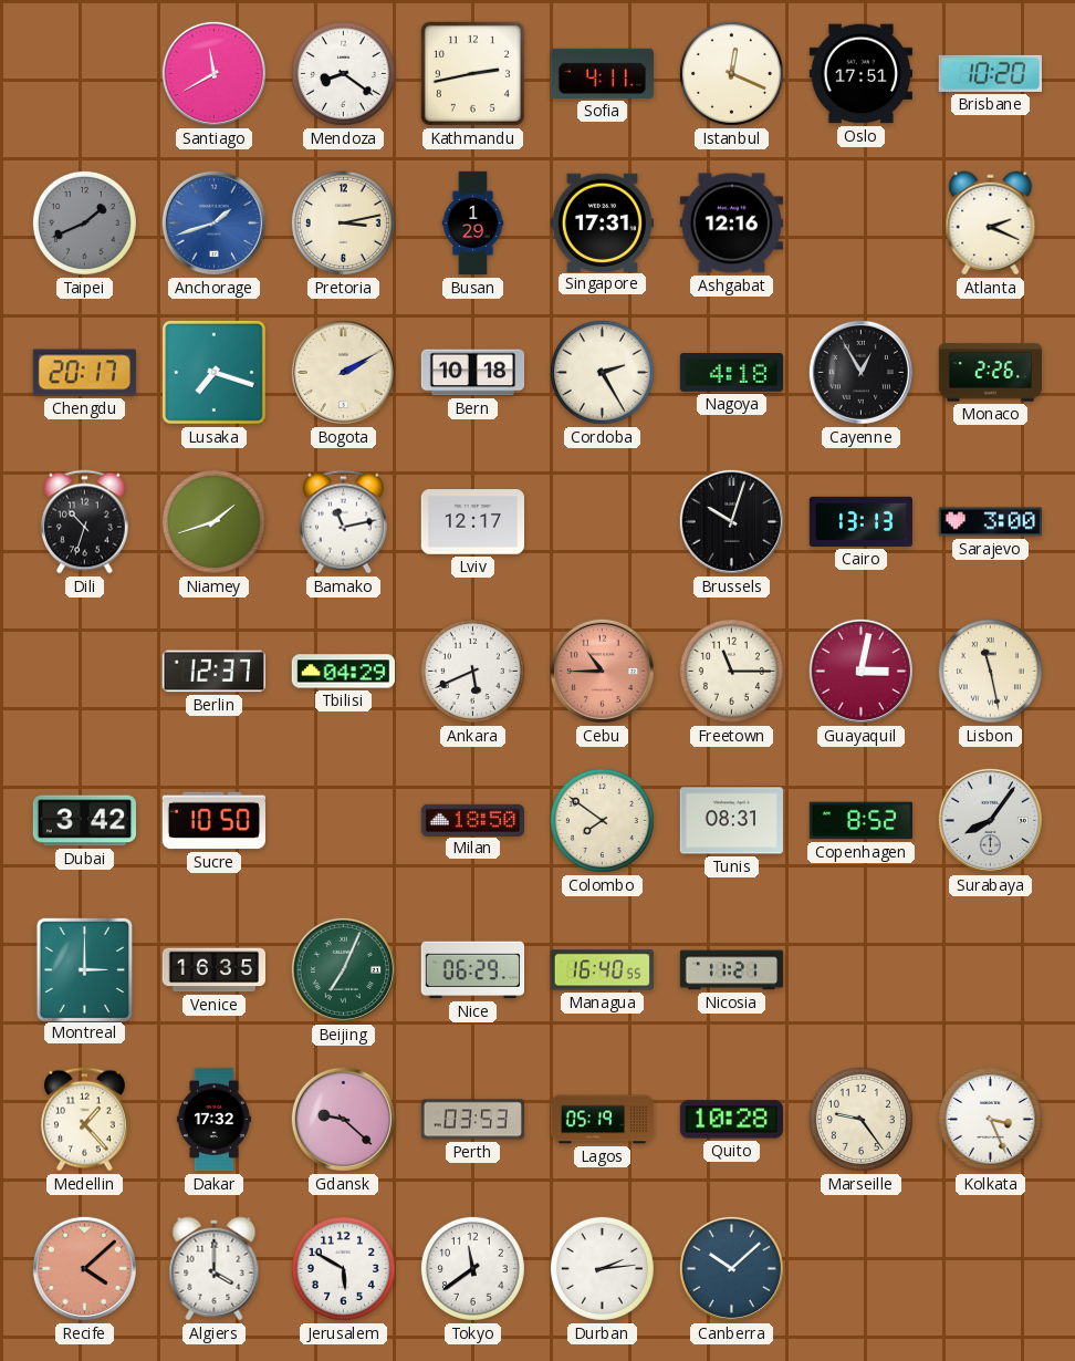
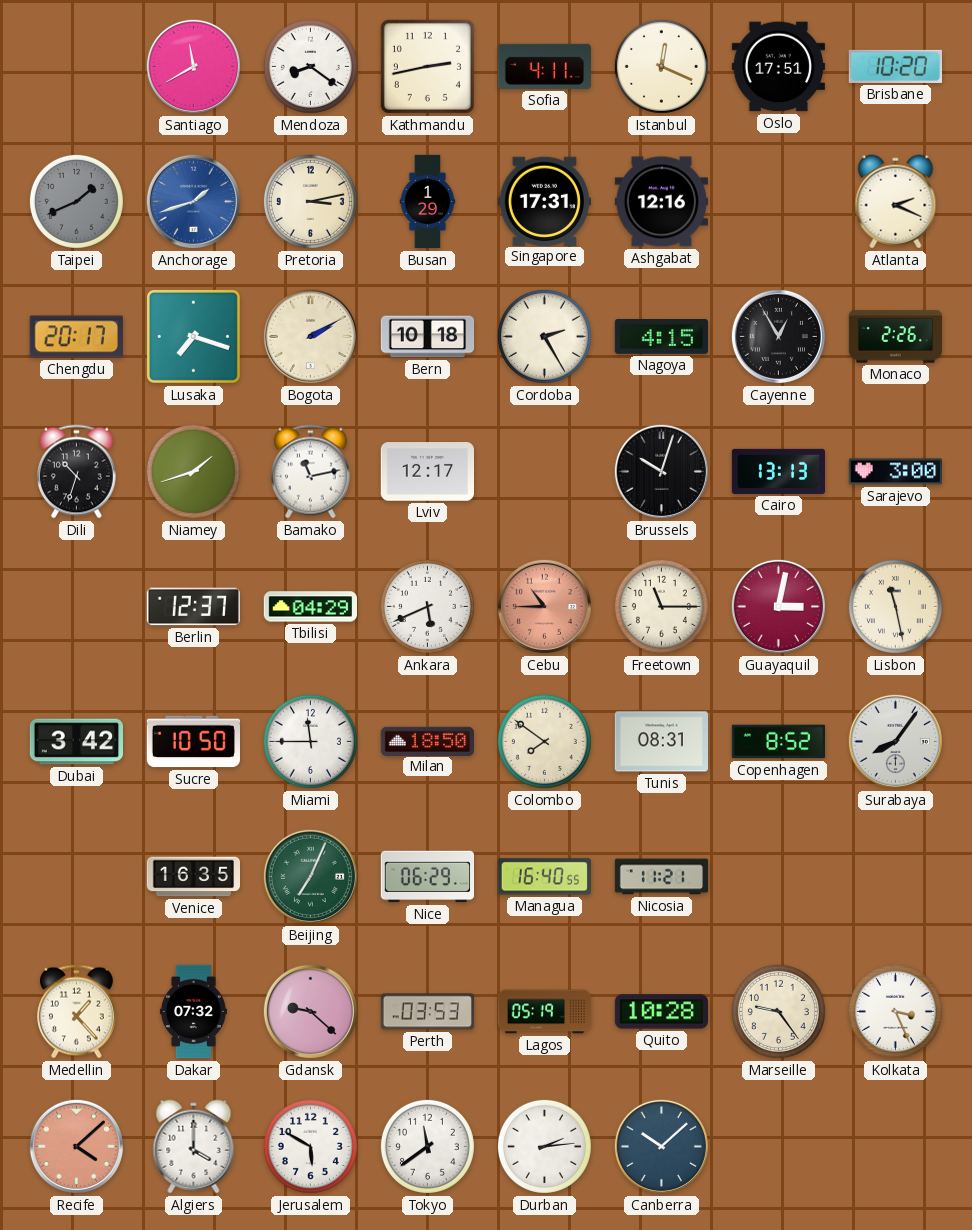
Nagoya: 4:18 -> 4:15 (661, 337)
Miami: none -> 11:45 (310, 741)
Montreal: 3:00 -> none (84, 969)
Dakar: 17:32 -> 07:32 (193, 1012)
